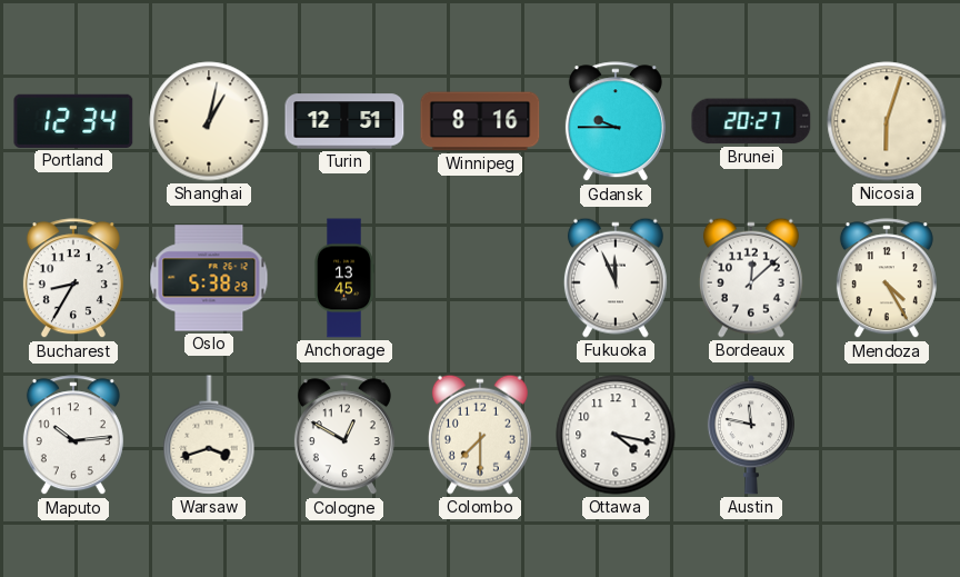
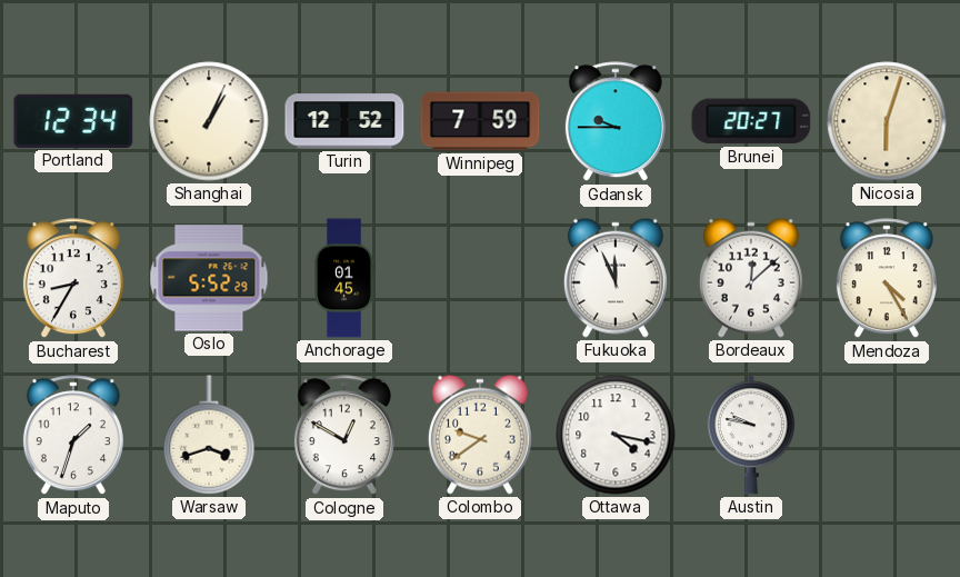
Shanghai: 1:02 -> 1:04 (209, 121)
Turin: 12:51 -> 12:52 (344, 121)
Winnipeg: 8:16 -> 7:59 (480, 121)
Oslo: 5:38 -> 5:52 (209, 278)
Anchorage: 13:45 -> 01:45 (344, 278)
Maputo: 10:14 -> 1:33 (73, 436)
Colombo: 7:30 -> 9:39 (480, 435)
Austin: 11:47 -> 9:47 (751, 435)
